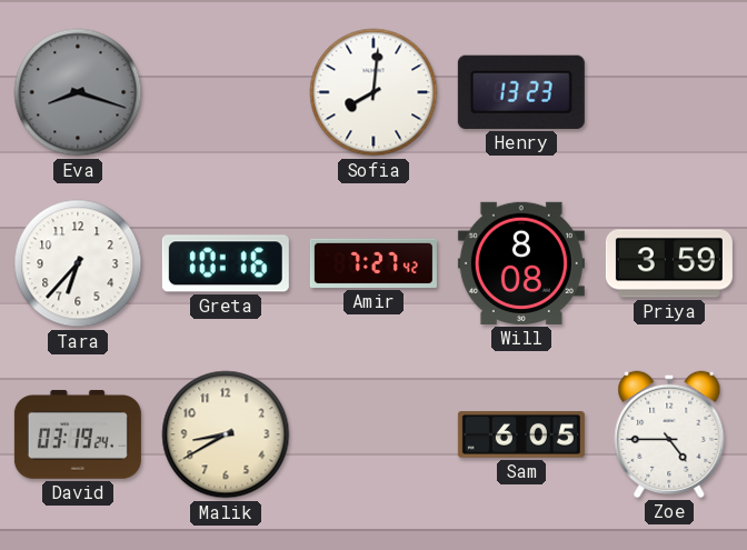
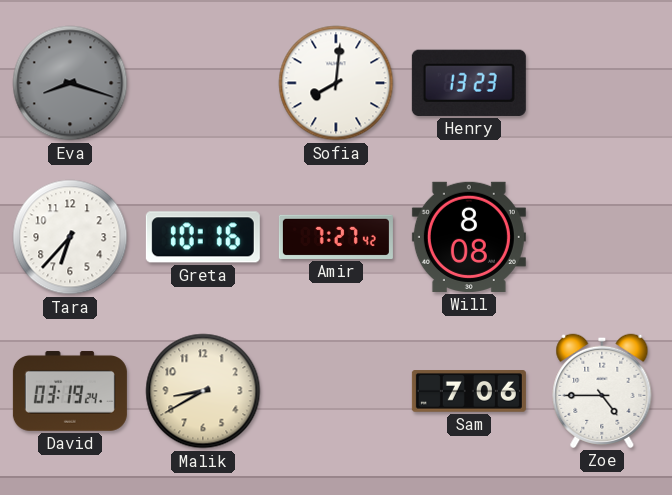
Priya: 3:59 -> none (669, 263)
Sam: 6:05 -> 7:06 (469, 391)
